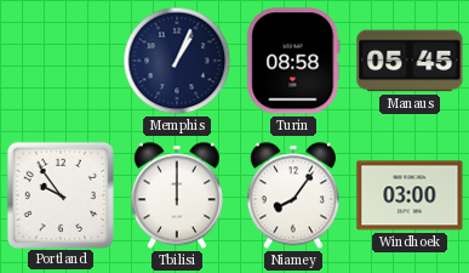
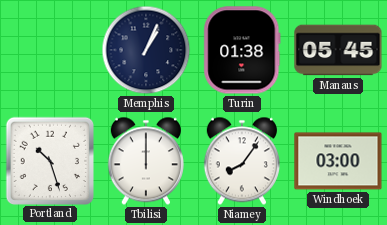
Turin: 08:58 -> 01:38 (242, 50)
Portland: 9:54 -> 10:27 (49, 160)
